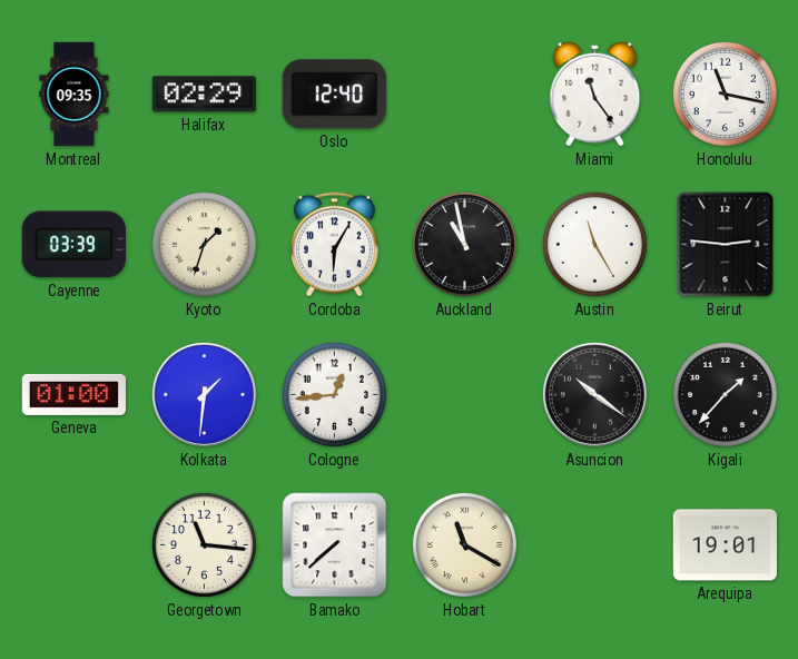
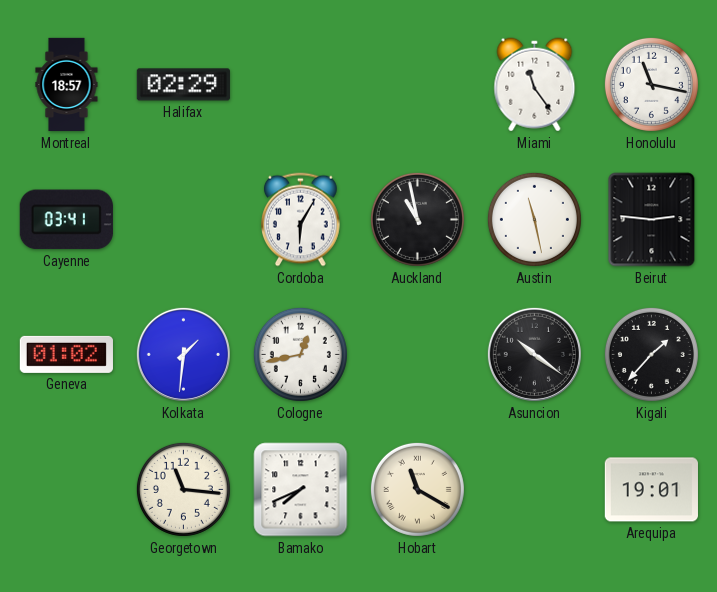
Montreal: 09:35 -> 18:57 (67, 85)
Oslo: 12:40 -> none (334, 95)
Cayenne: 03:39 -> 03:41 (66, 220)
Kyoto: 1:33 -> none (204, 244)
Austin: 11:25 -> 11:28 (534, 219)
Geneva: 01:00 -> 01:02 (66, 354)
Cologne: 12:44 -> 12:43 (300, 354)
Bamako: 7:38 -> 7:41 (301, 490)
